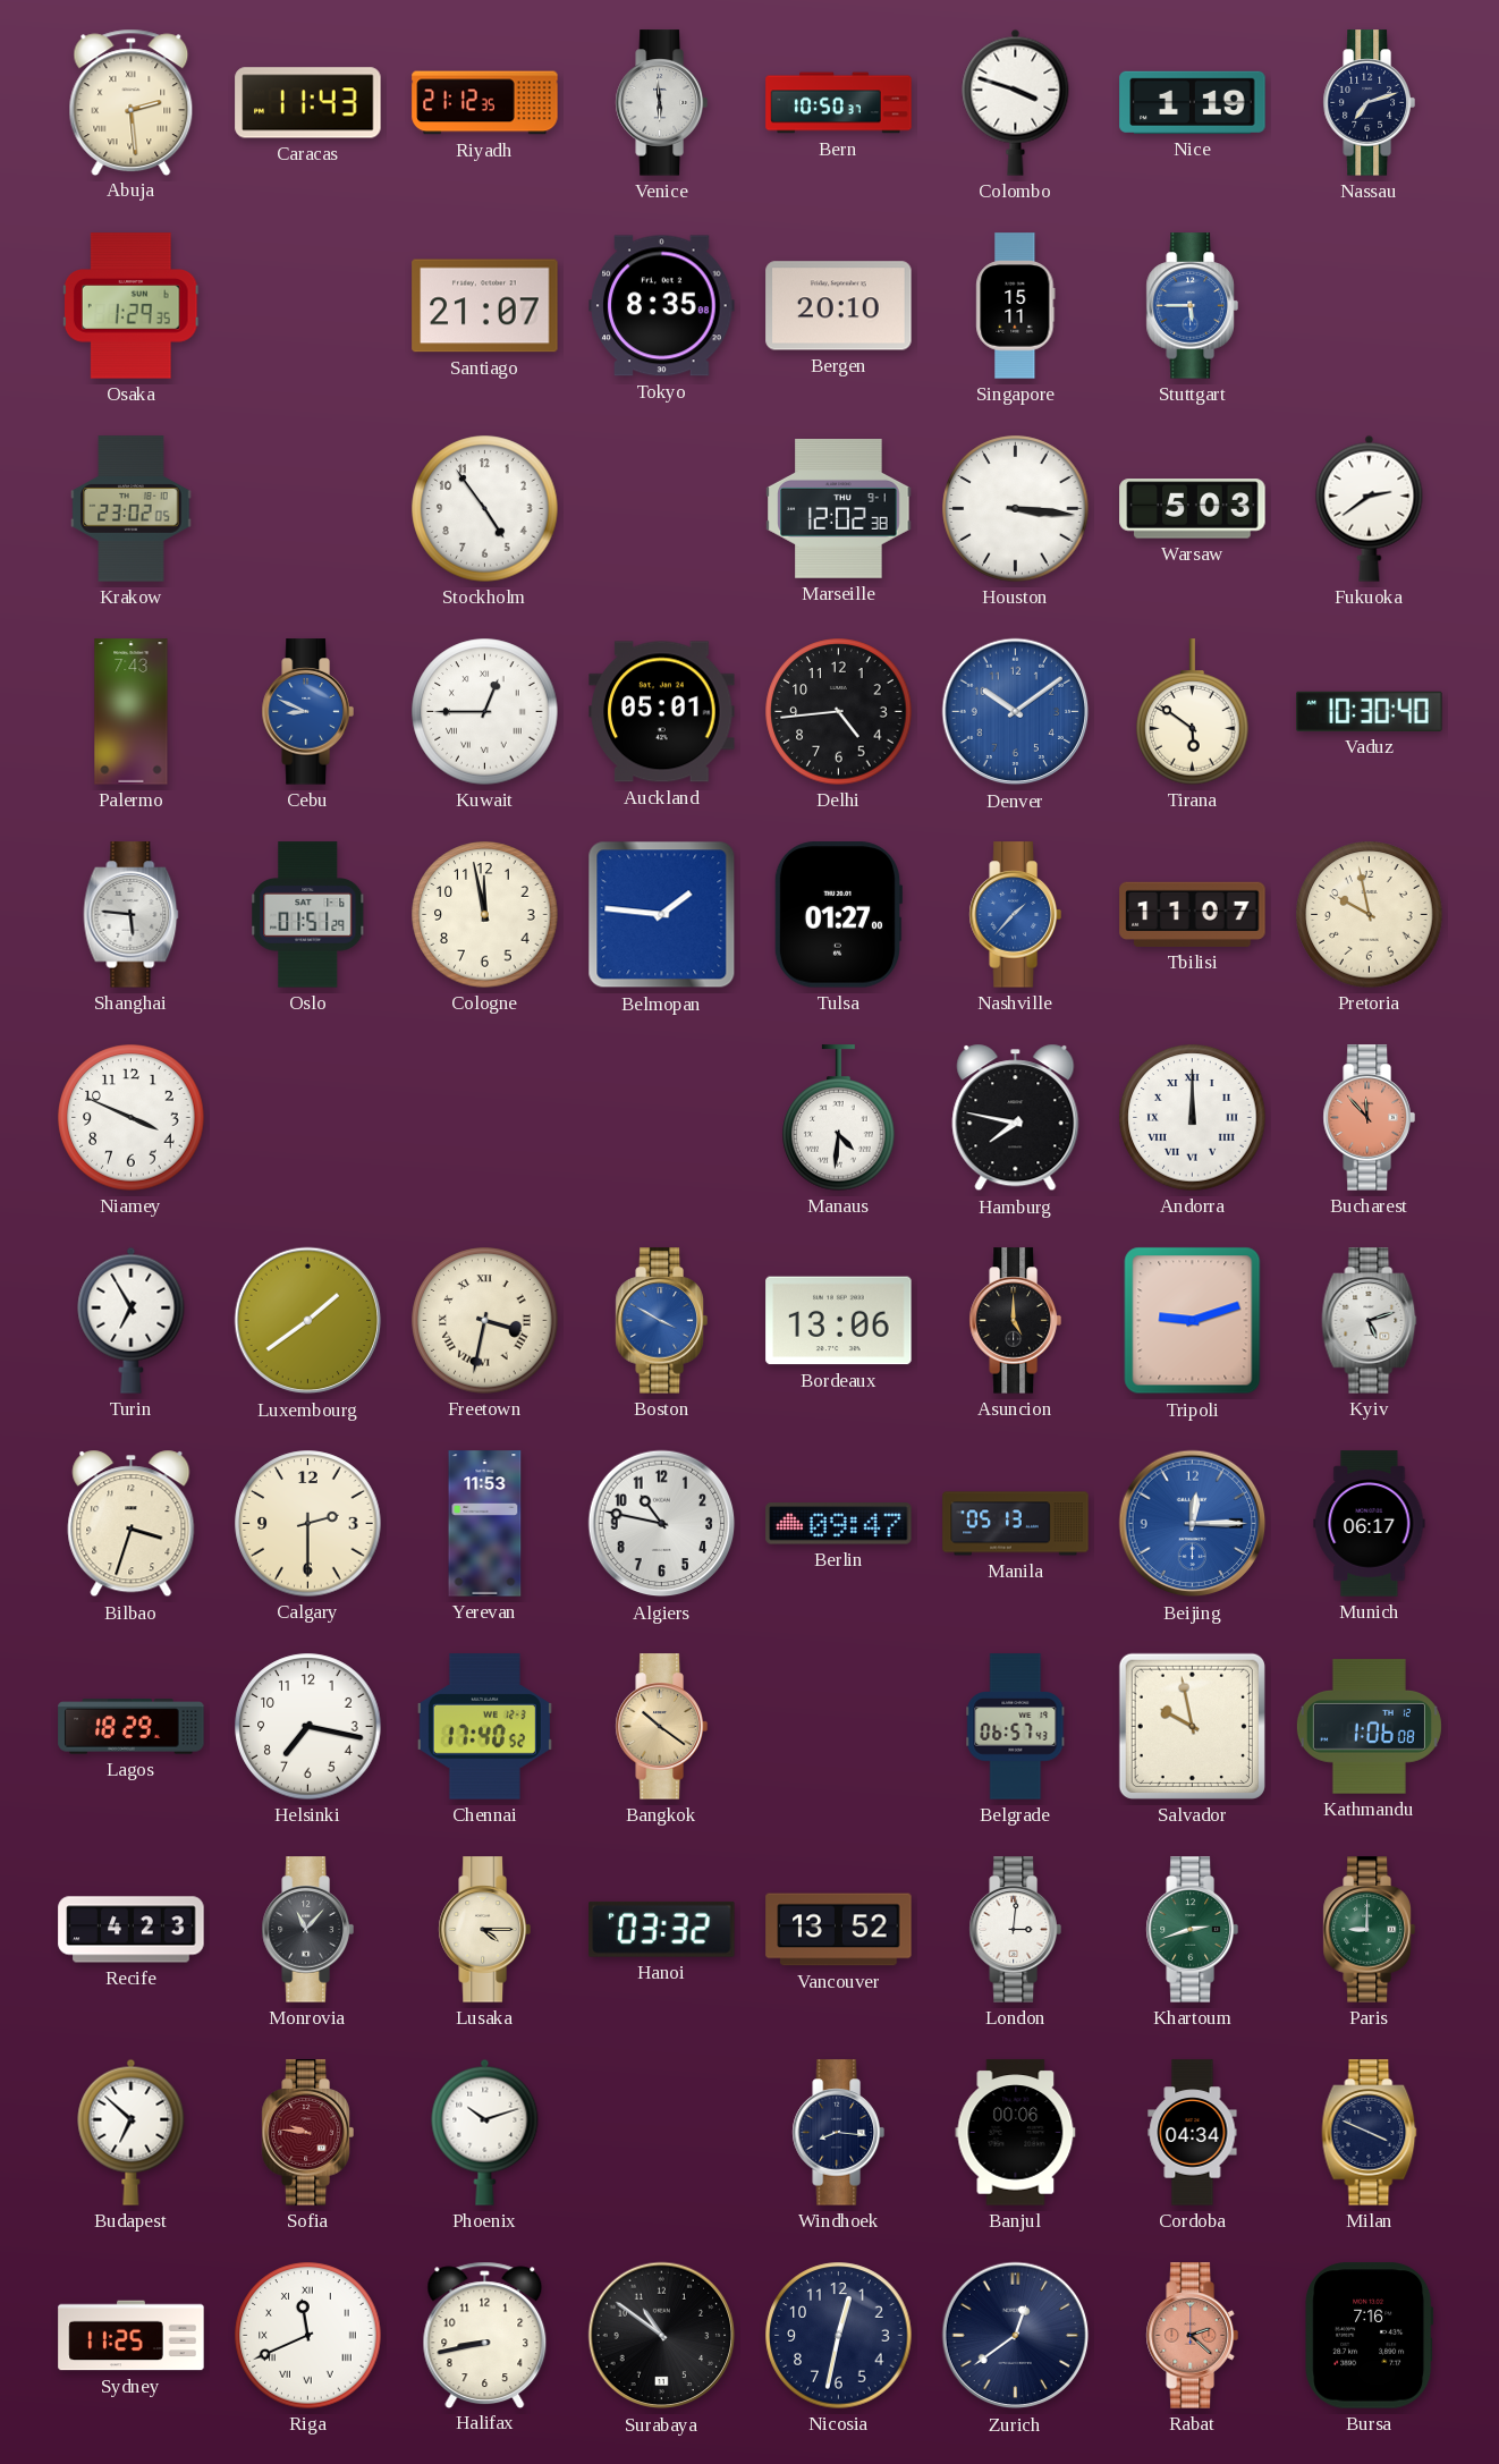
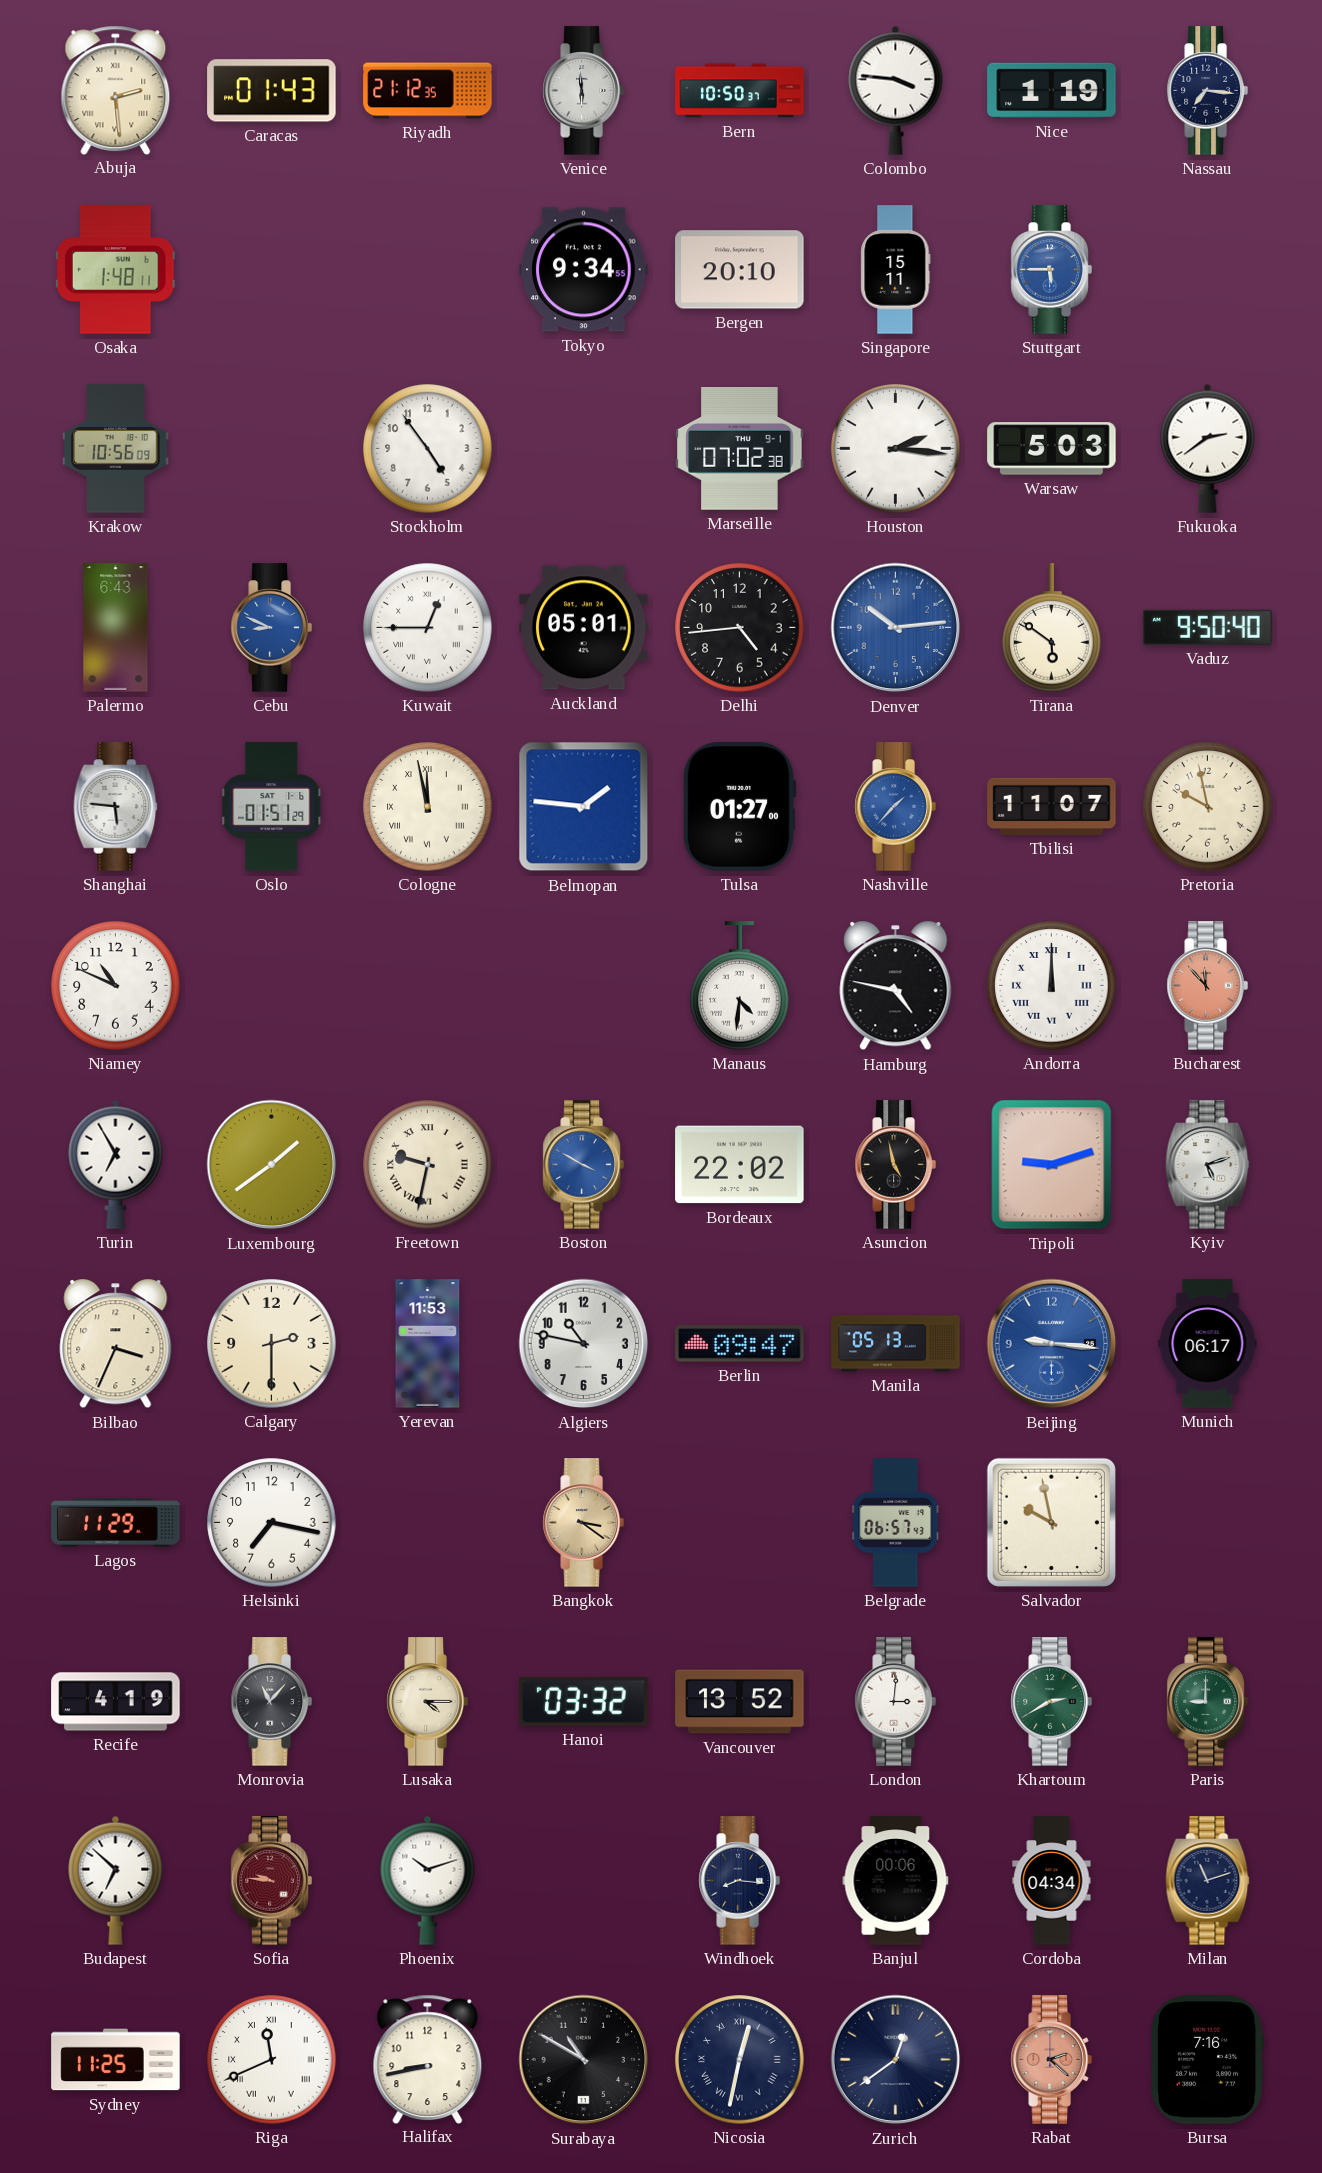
Caracas: 11:43 -> 01:43 (272, 91)
Colombo: 3:48 -> 3:46 (896, 90)
Nassau: 7:12 -> 7:16 (1207, 91)
Osaka: 1:29 -> 1:48 (115, 270)
Santiago: 21:07 -> none (485, 306)
Tokyo: 8:35 -> 9:34 (584, 270)
Krakow: 23:02 -> 10:56 (116, 449)
Marseille: 12:02 -> 07:02 (740, 449)
Houston: 3:16 -> 2:16 (896, 449)
Palermo: 7:43 -> 6:43 (116, 628)
Denver: 10:09 -> 10:14 (896, 628)
Vaduz: 10:30 -> 9:50 (1208, 627)
Cologne numerals: Arabic -> Roman (428, 807)
Niamey: 3:49 -> 10:49 (116, 986)
Hamburg: 7:47 -> 4:47 (896, 986)
Freetown: 3:32 -> 9:32 (428, 1165)
Bordeaux: 13:06 -> 22:02 (740, 1165)
Asuncion: 5:00 -> 4:58 (895, 1165)
Bilbao: 3:33 -> 3:34 (116, 1344)
Beijing: 12:15 -> 9:16 (1052, 1344)
Lagos: 18:29 -> 11:29 (116, 1523)
Chennai: 17:40 -> none (484, 1727)
Bangkok: 10:21 -> 3:21 (583, 1523)
Kathmandu: 1:06 -> none (1369, 1727)
Recife: 4:23 -> 4:19 (116, 1702)
Khartoum: 2:42 -> 2:40 (1051, 1702)
Milan: 3:49 -> 11:12 (1208, 1881)
Surabaya: 10:51 -> 10:50 (584, 2060)
Nicosia numerals: Arabic -> Roman (740, 2060)
